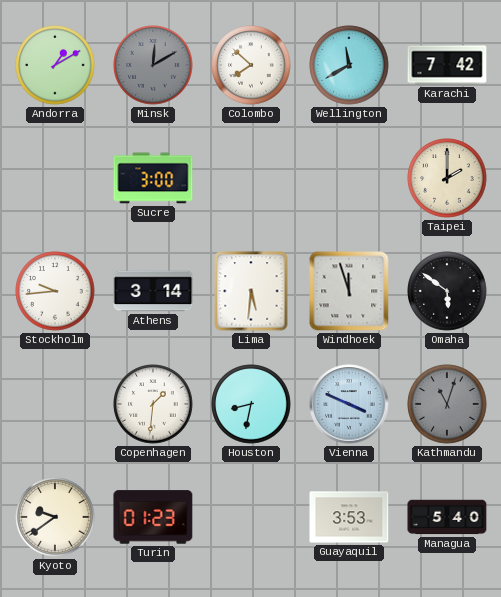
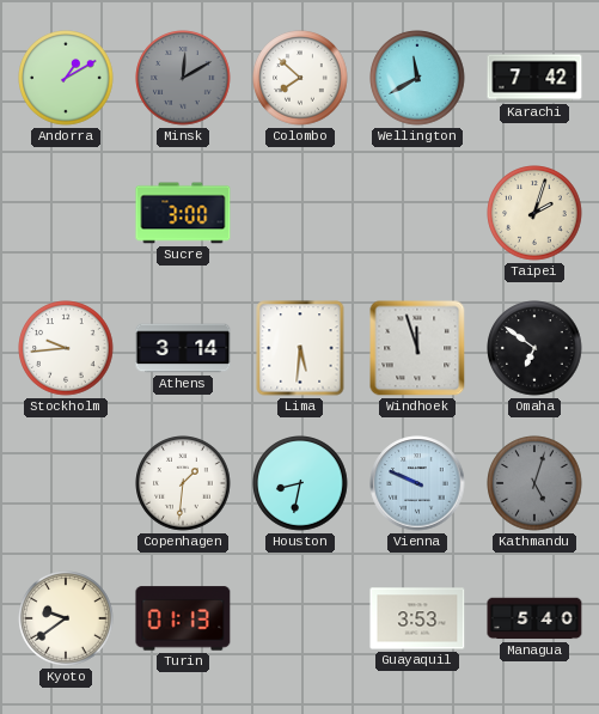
Taipei: 2:00 -> 2:03 (534, 213)
Omaha: 5:51 -> 6:51 (534, 348)
Vienna: 3:49 -> 9:49 (417, 483)
Kathmandu: 11:03 -> 5:03 (534, 483)
Turin: 01:23 -> 01:13 (183, 618)
